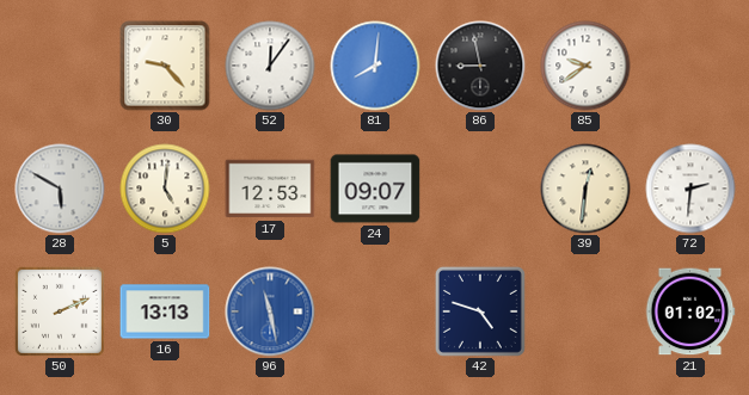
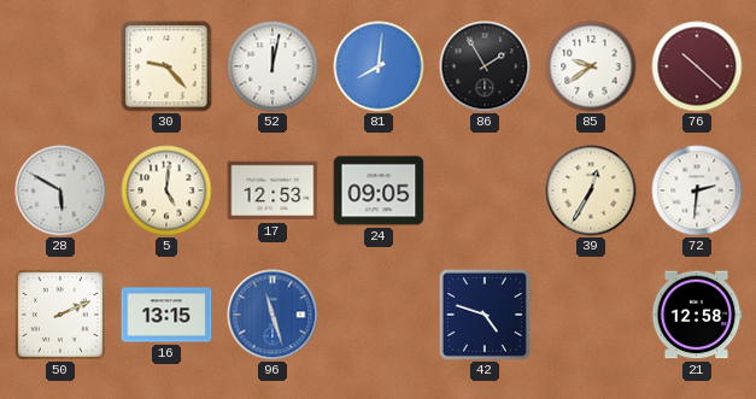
52: 12:06 -> 12:02 (272, 66)
86: 8:58 -> 1:55 (485, 66)
76: none -> 10:22 (697, 66)
24: 09:07 -> 09:05 (379, 190)
39: 12:31 -> 12:35 (591, 190)
16: 13:13 -> 13:15 (166, 315)
96: 11:28 -> 11:27 (272, 315)
21: 01:02 -> 12:58 (697, 315)
